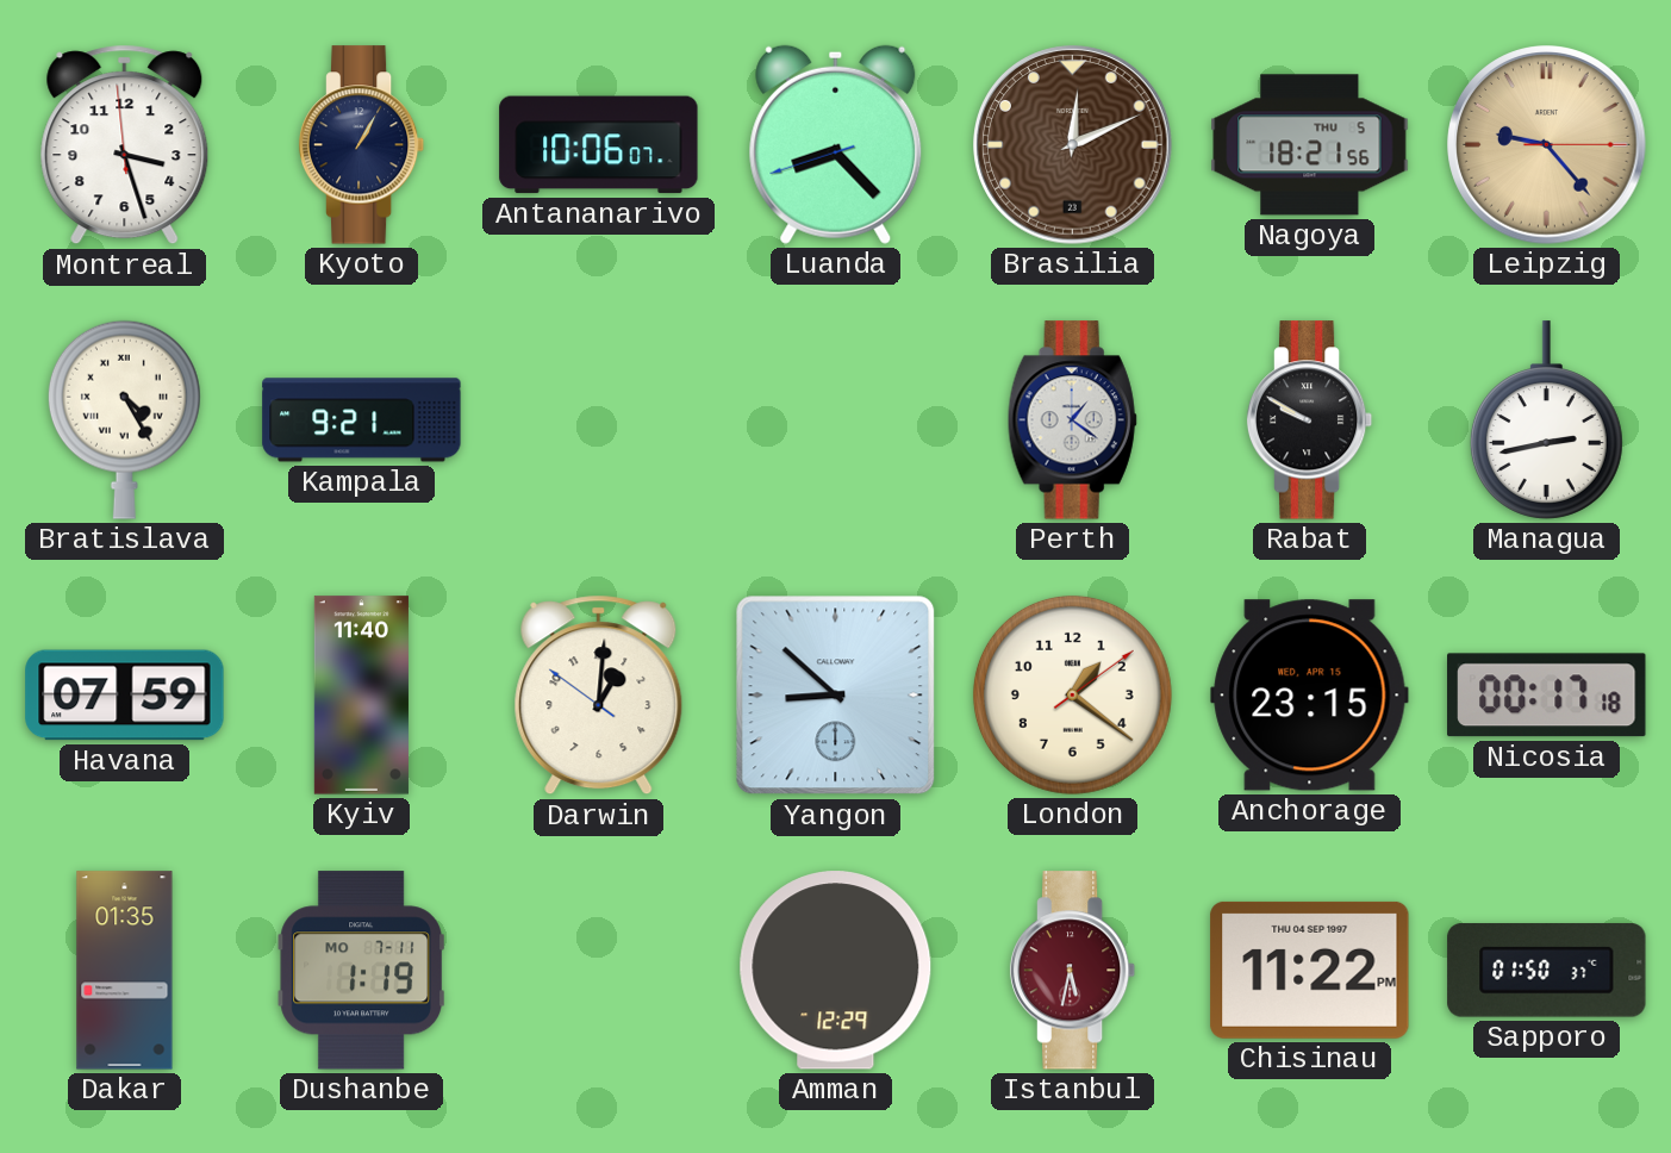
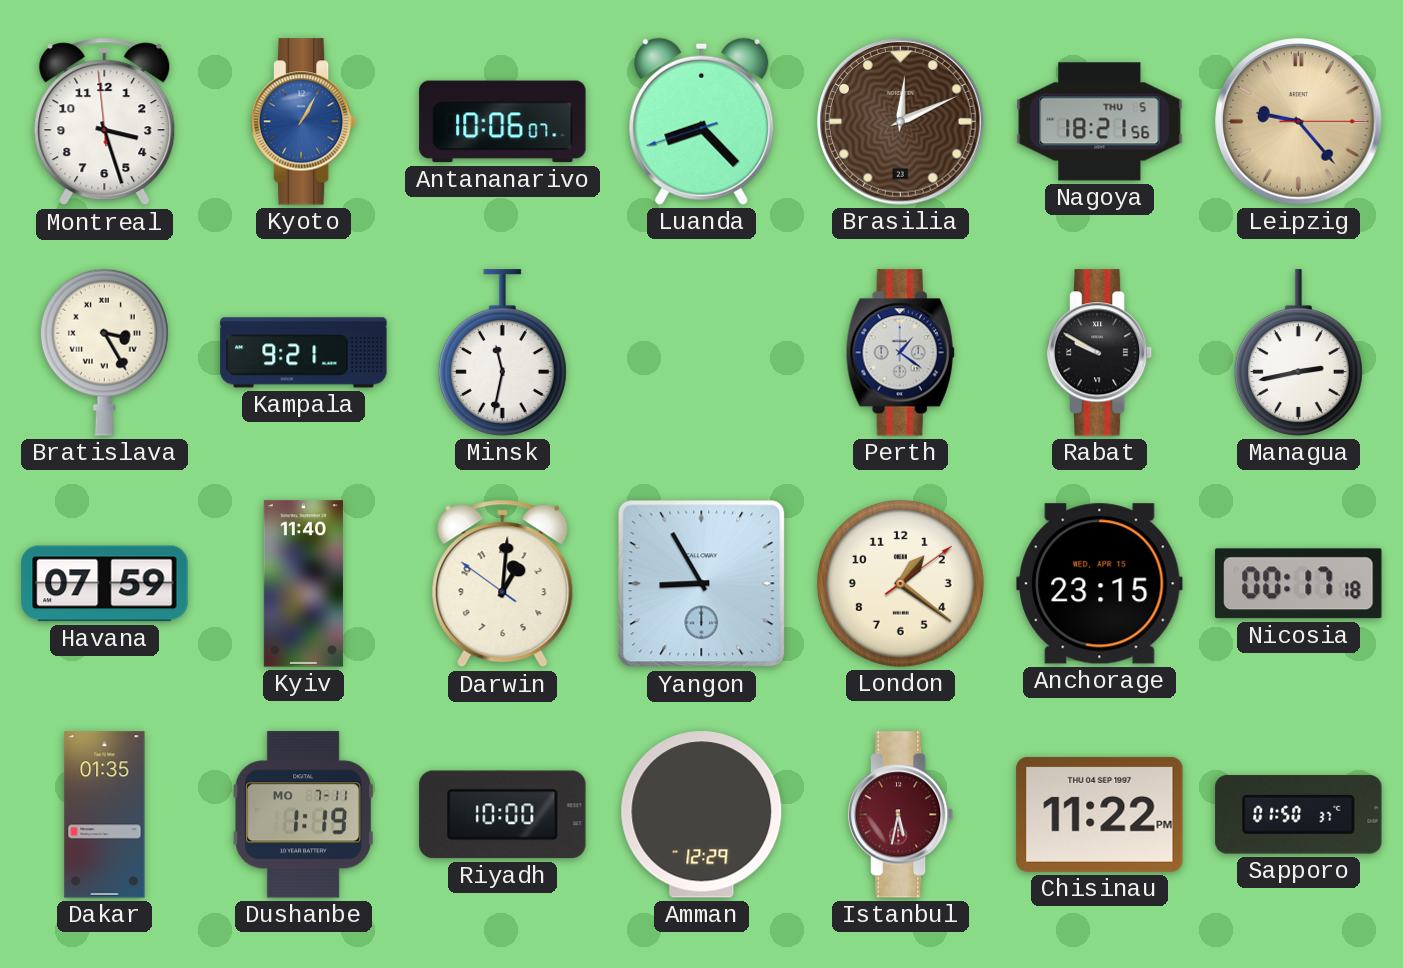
Kyoto dial: navy -> blue (304, 122)
Bratislava: 4:25 -> 3:25 (104, 352)
Minsk: none -> 11:32 (502, 353)
Yangon: 8:52 -> 8:55 (702, 584)
Riyadh: none -> 10:00 (503, 815)
